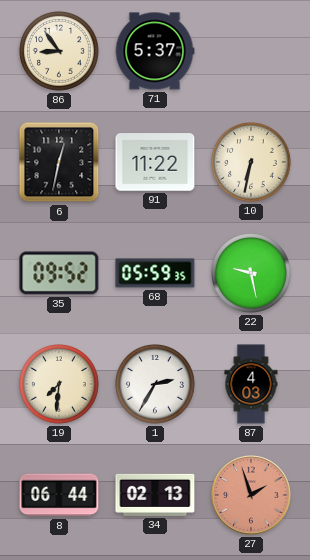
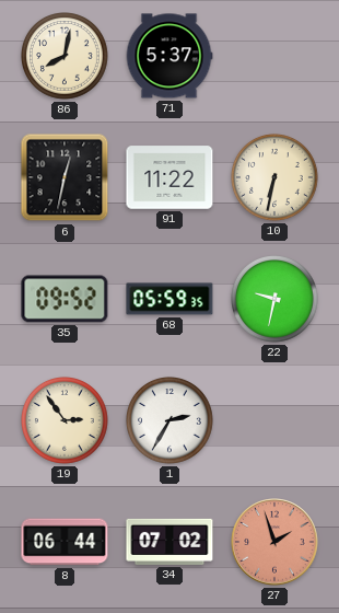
86: 8:54 -> 8:02 (66, 57)
22: 9:28 -> 9:32 (276, 300)
19: 7:31 -> 2:54 (66, 421)
87: 4:03 -> none (251, 384)
34: 02:13 -> 07:02 (169, 542)
